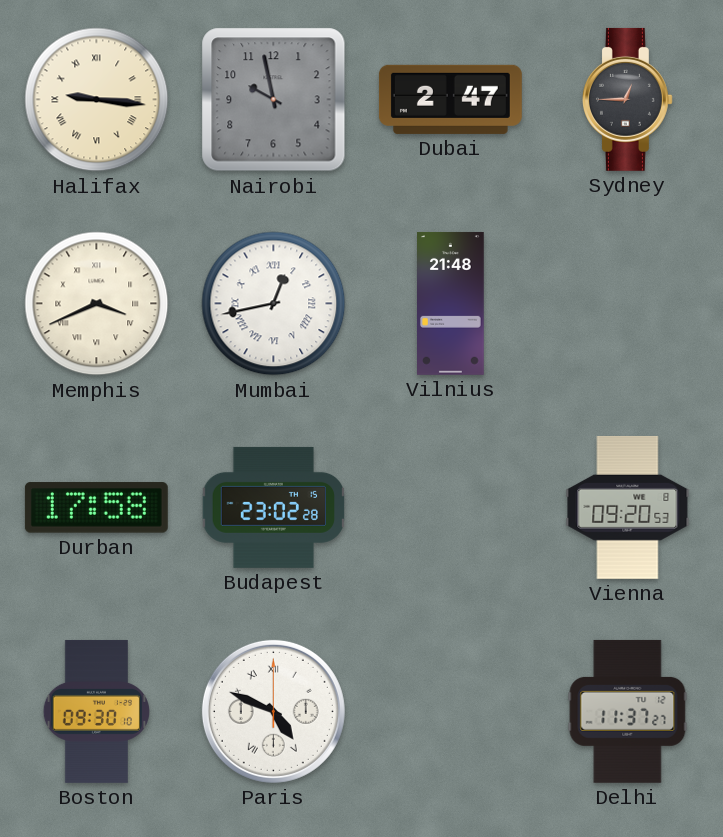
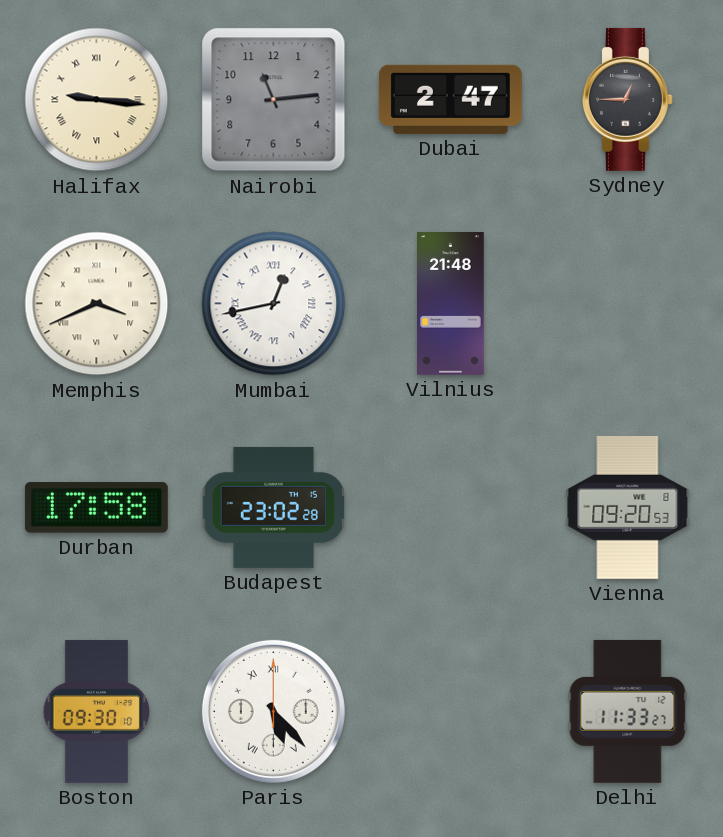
Nairobi: 9:58 -> 11:14 (274, 100)
Paris: 4:49 -> 5:23 (273, 711)
Delhi: 11:37 -> 11:33 (628, 711)
